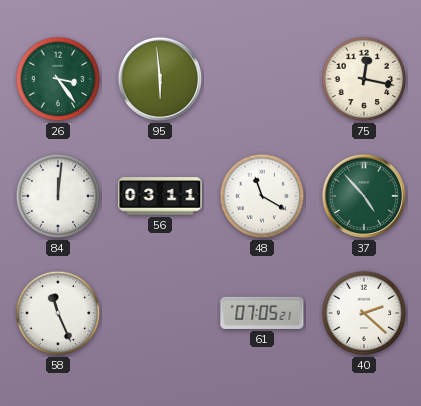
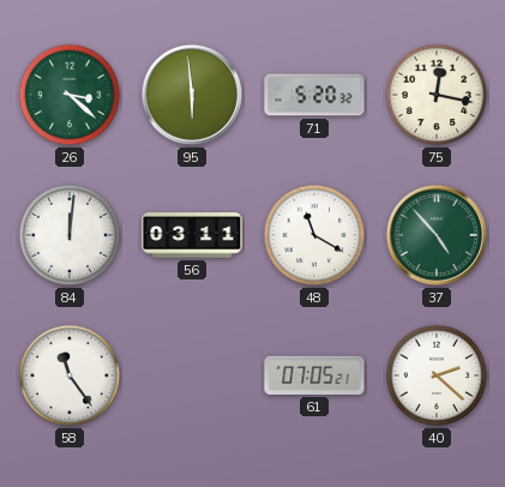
26: 3:24 -> 3:22 (70, 95)
71: none -> 5:20 (314, 95)
58: 11:26 -> 11:24 (70, 375)
